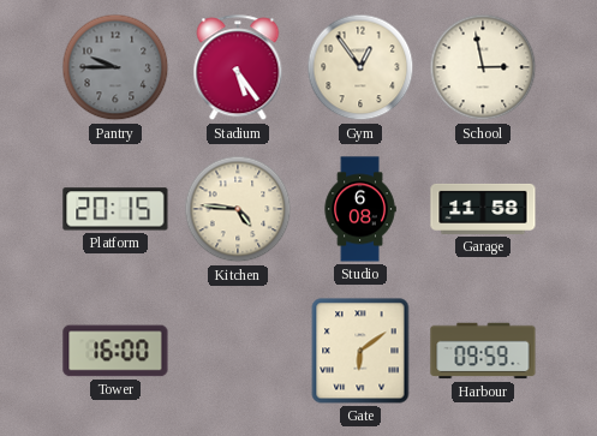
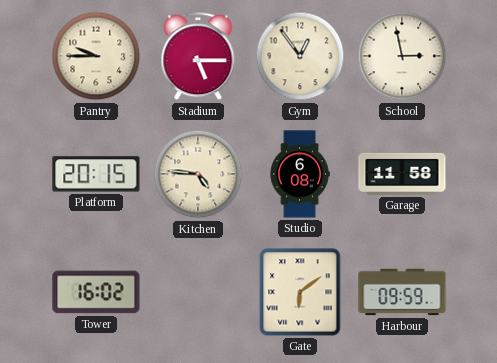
Pantry dial: grey -> cream (96, 56)
Stadium: 5:24 -> 5:15 (198, 57)
Tower: 16:00 -> 16:02 (96, 292)
